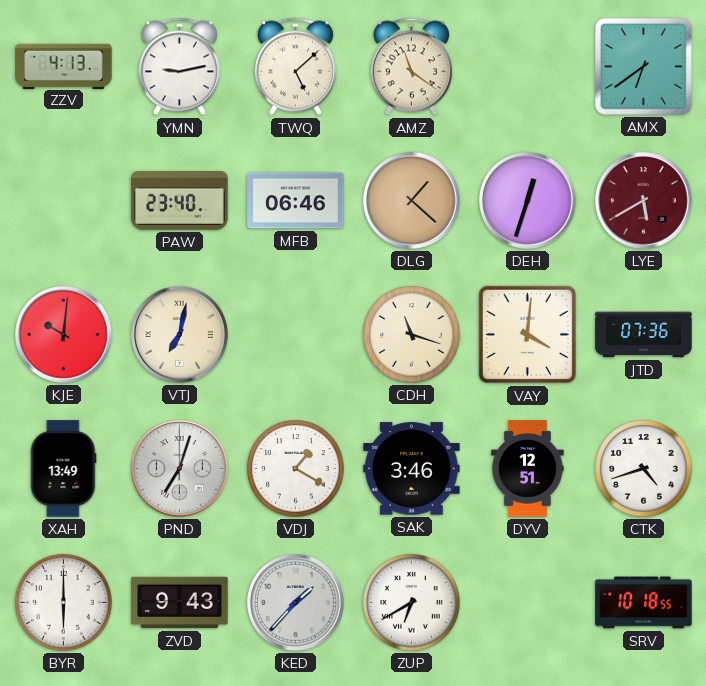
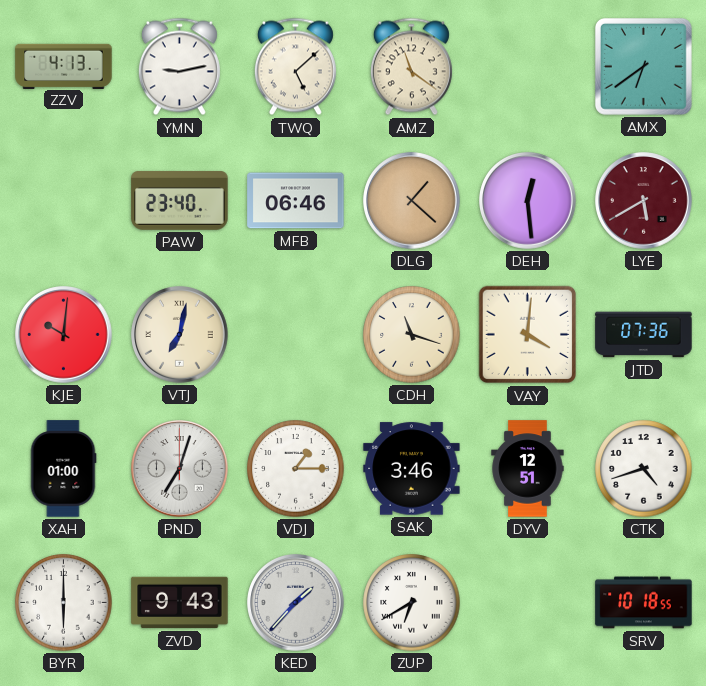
DEH: 12:33 -> 12:29 (528, 201)
XAH: 13:49 -> 01:00 (63, 469)
VDJ: 1:20 -> 1:15 (296, 469)
